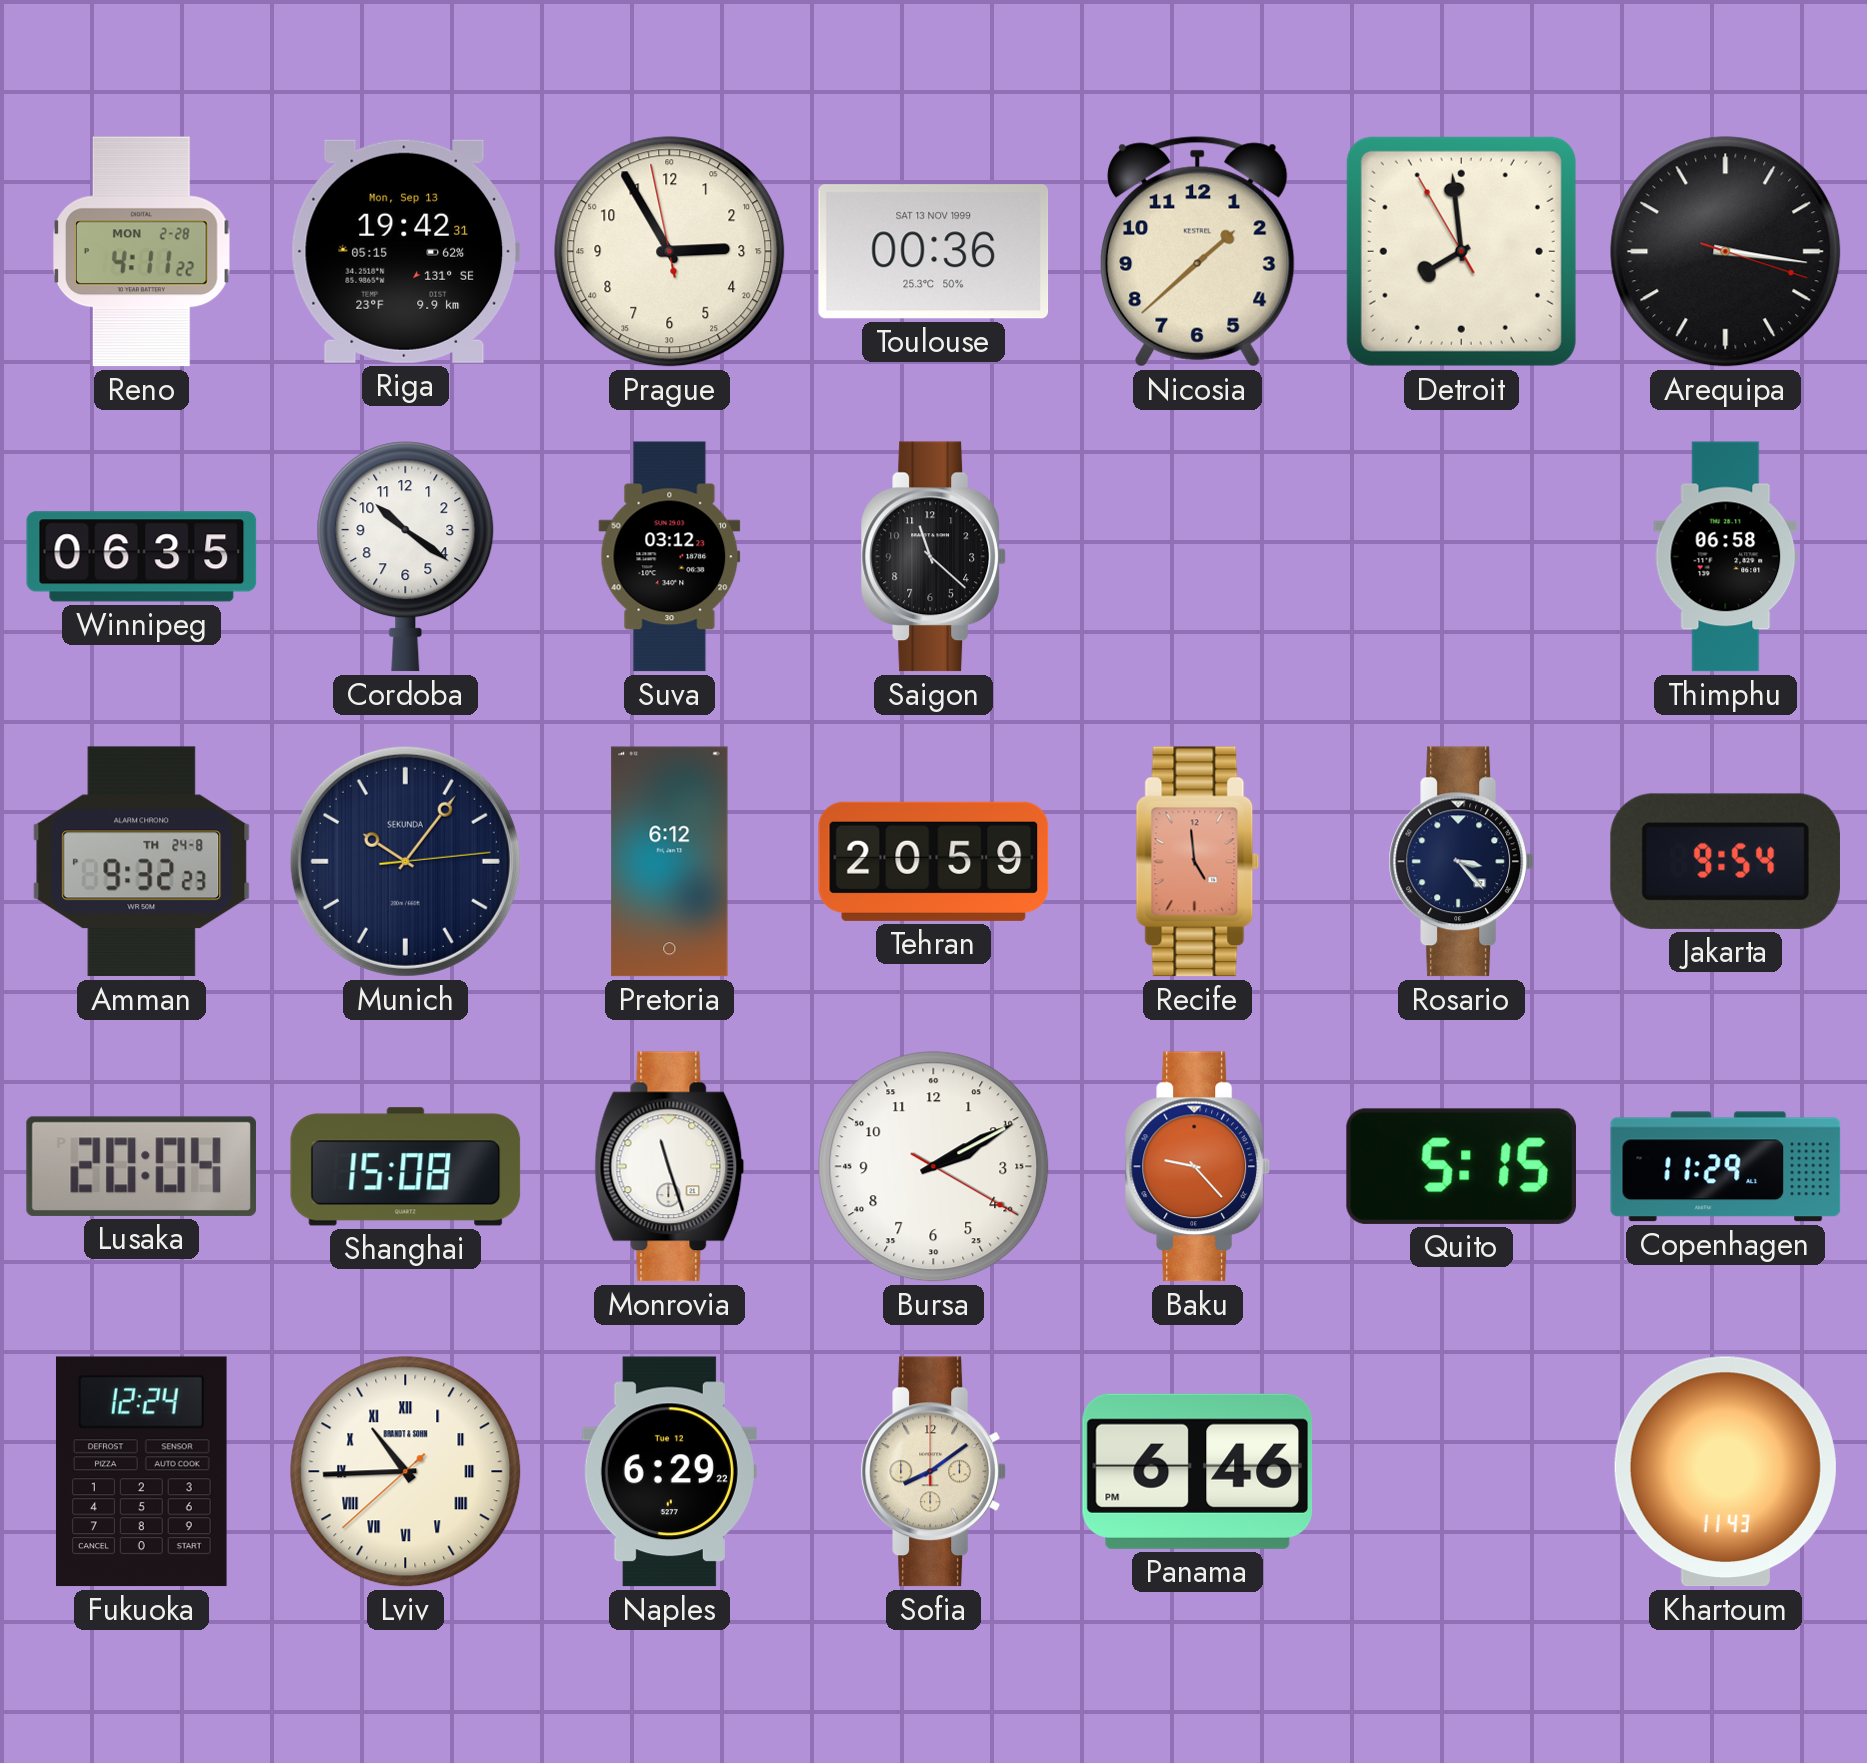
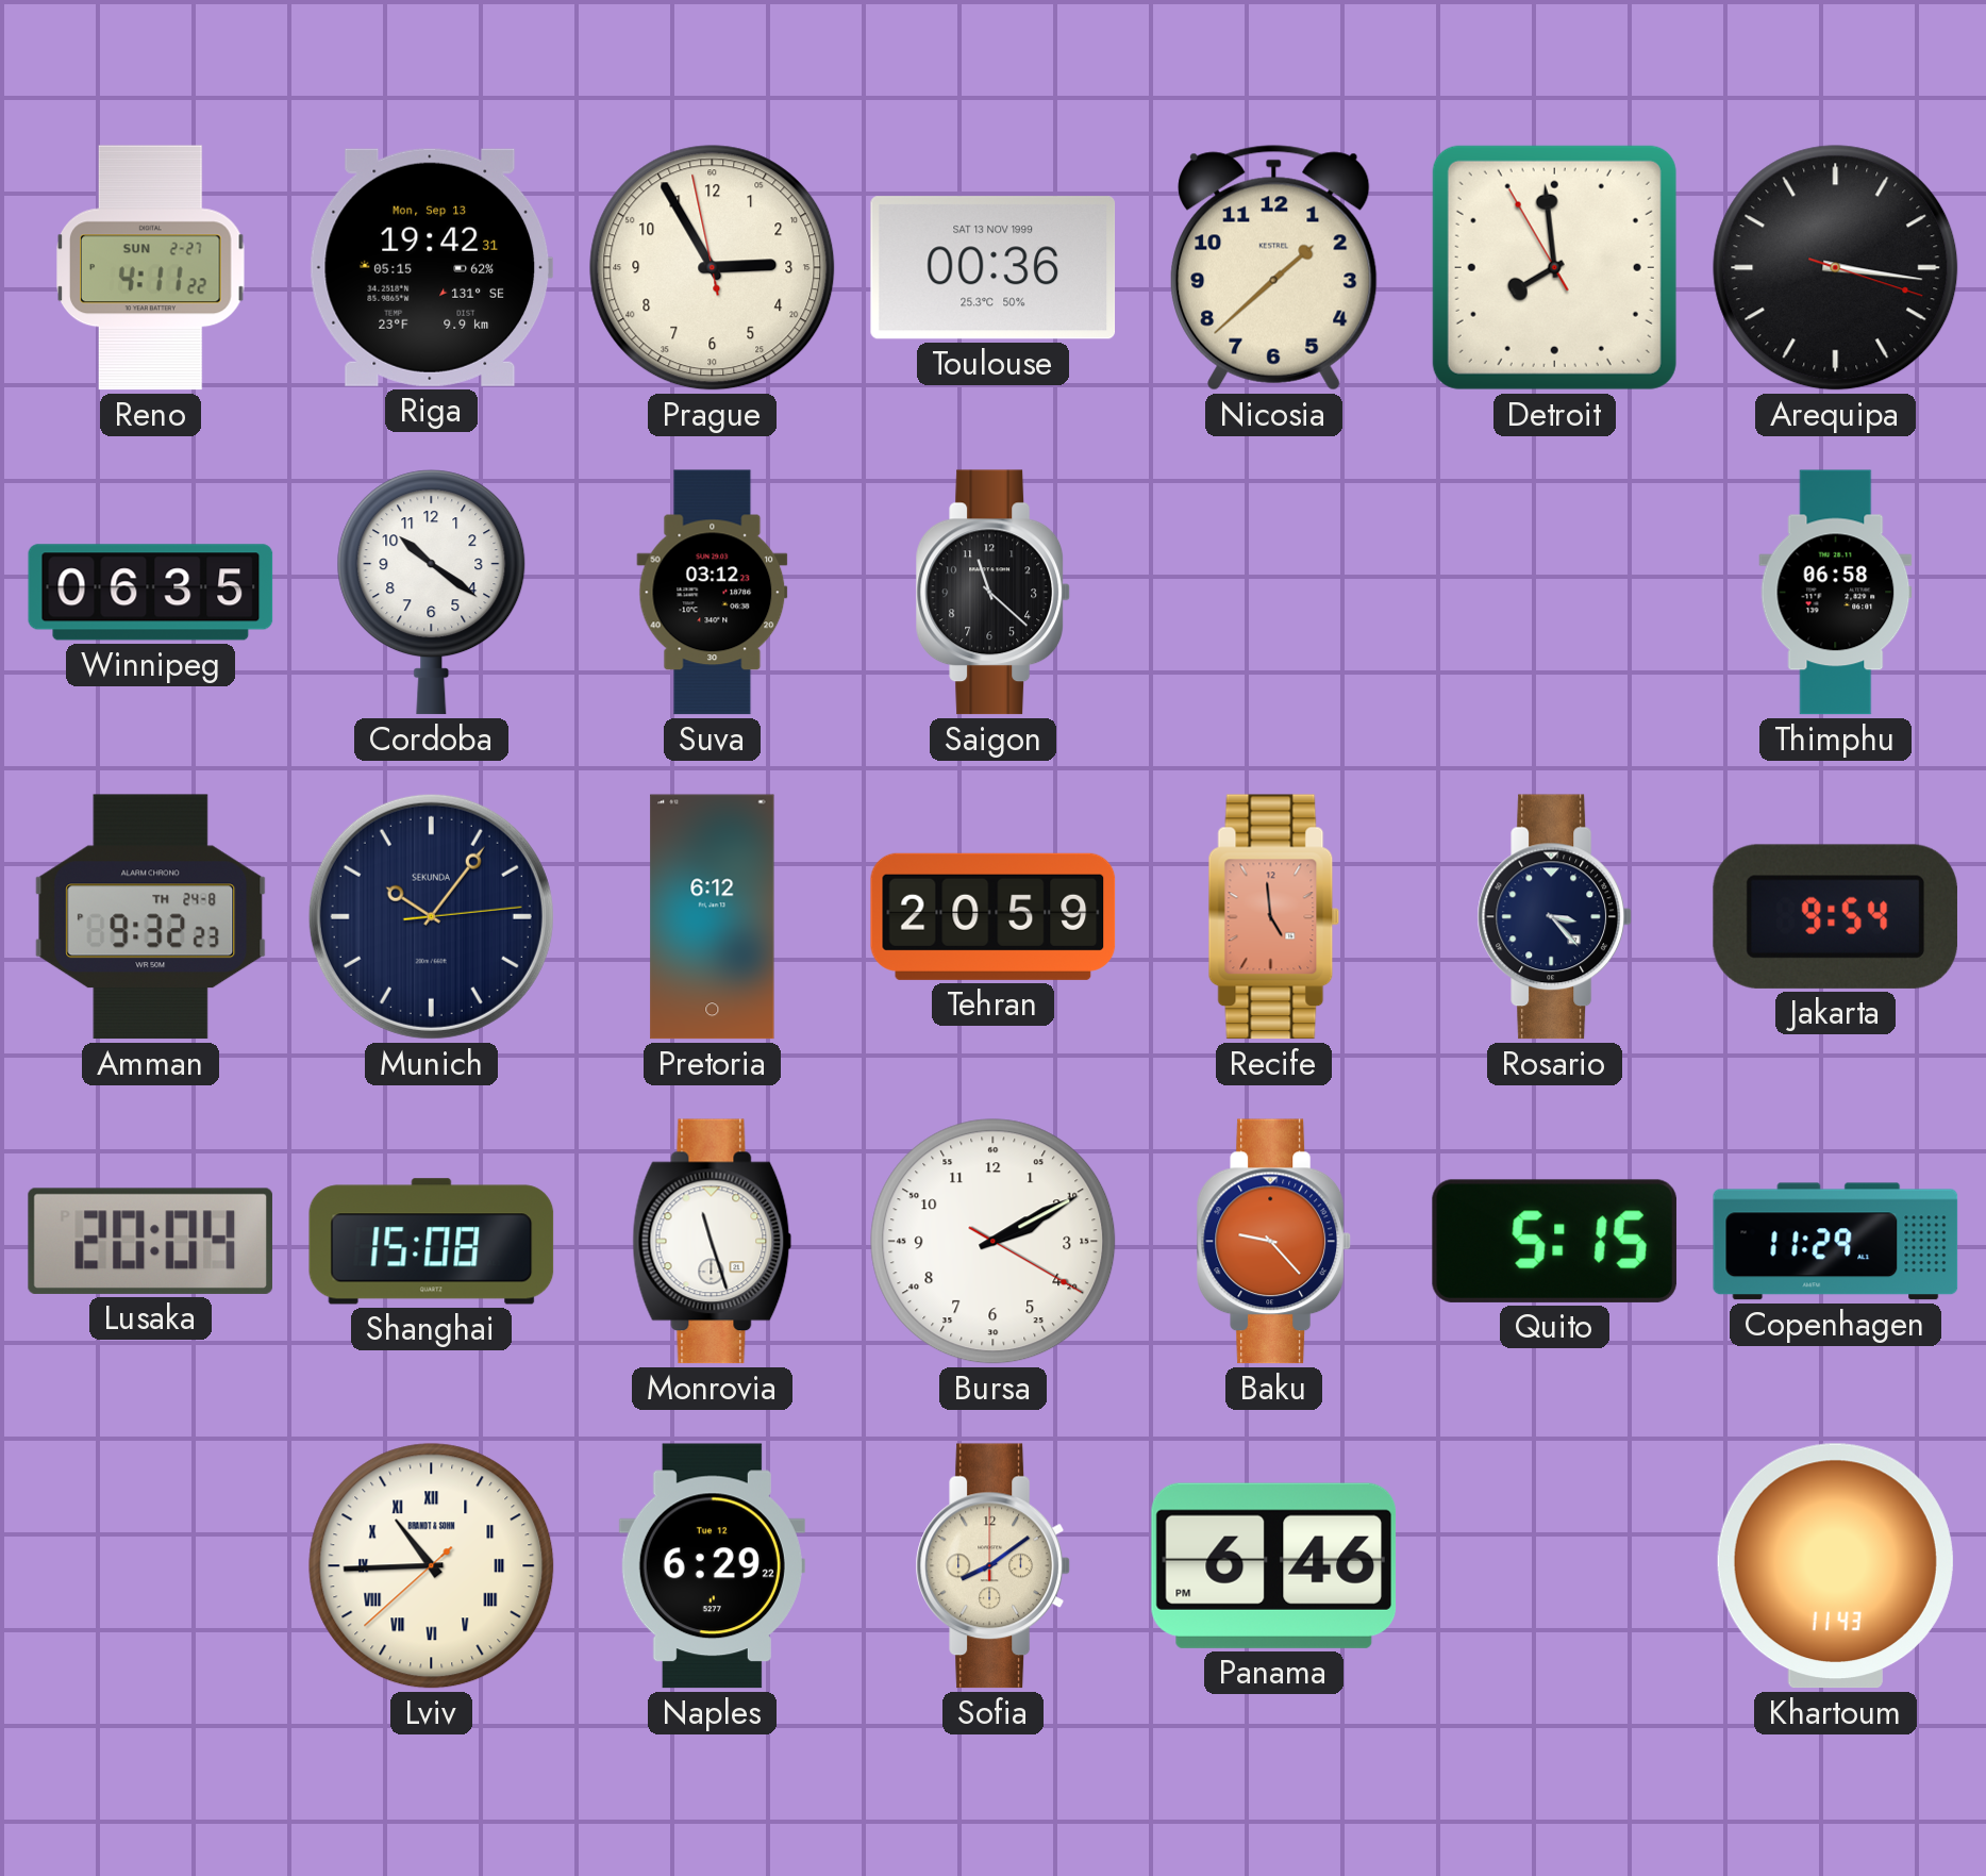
Reno date: MON 2-28 -> SUN 2-27 (151, 268)
Fukuoka: 12:24 -> none (141, 1472)
